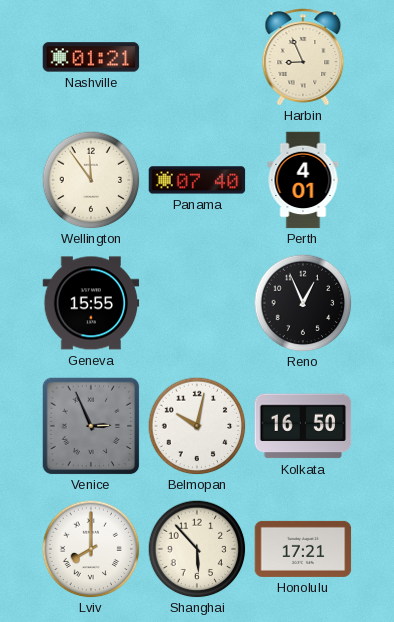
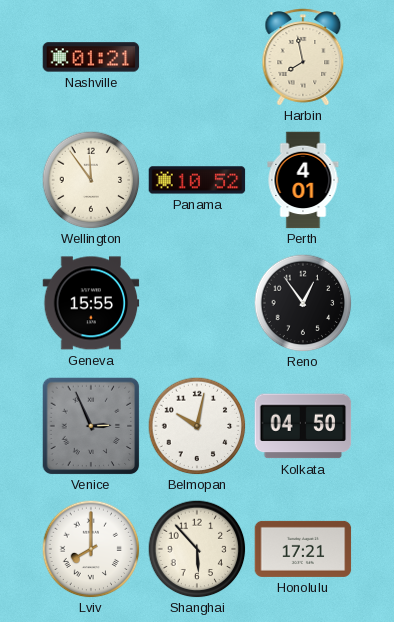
Harbin: 8:56 -> 7:58 (303, 57)
Panama: 07:40 -> 10:52 (197, 180)
Reno: 12:56 -> 12:54 (303, 303)
Kolkata: 16:50 -> 04:50 (303, 426)
